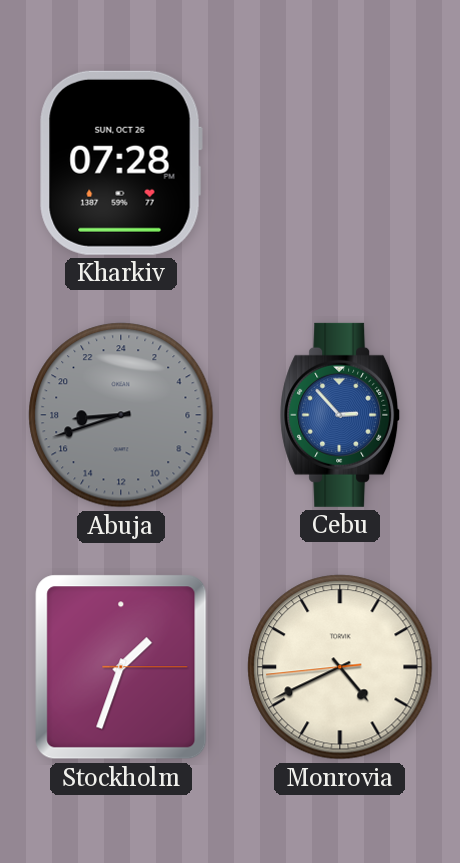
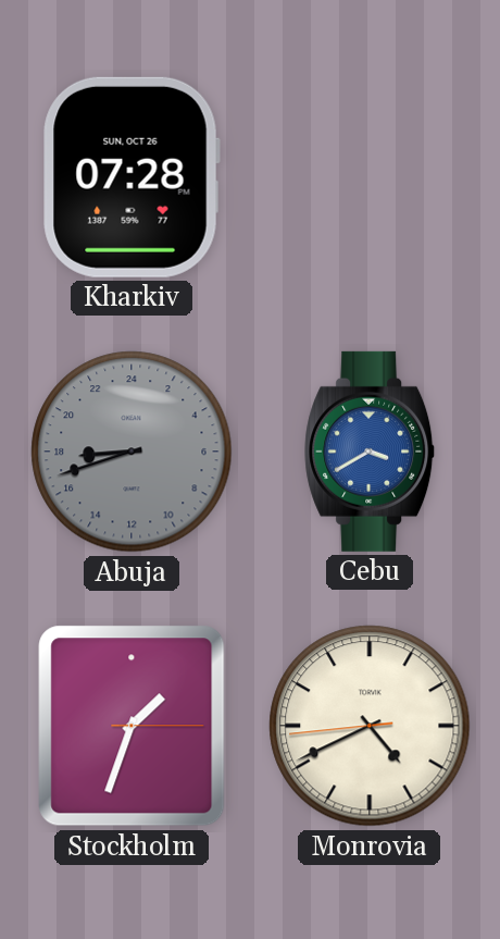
Cebu: 2:53 -> 3:40 (371, 452)
